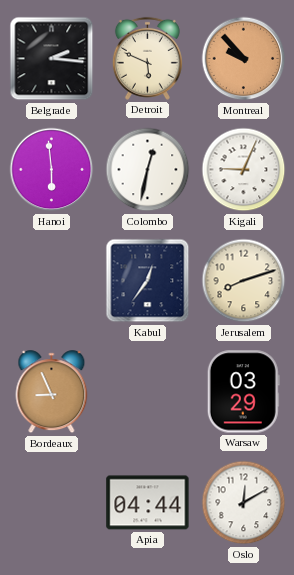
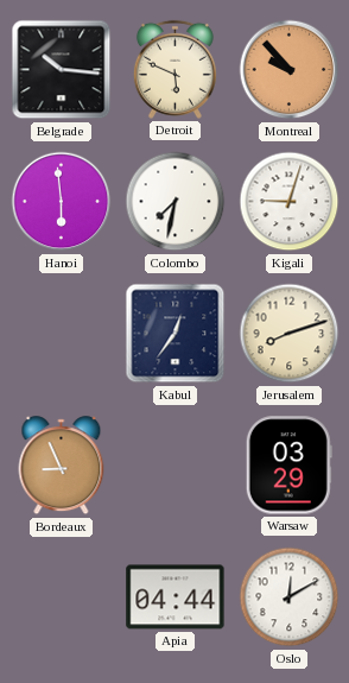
Belgrade: 2:16 -> 10:16 (62, 70)
Colombo: 12:32 -> 7:32 (176, 202)
Kigali: 9:04 -> 9:03 (290, 202)
